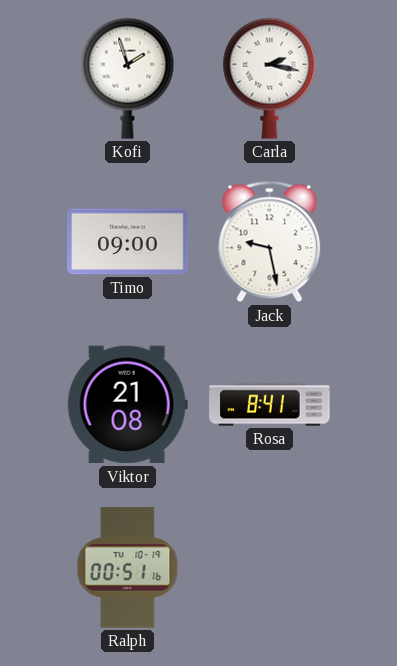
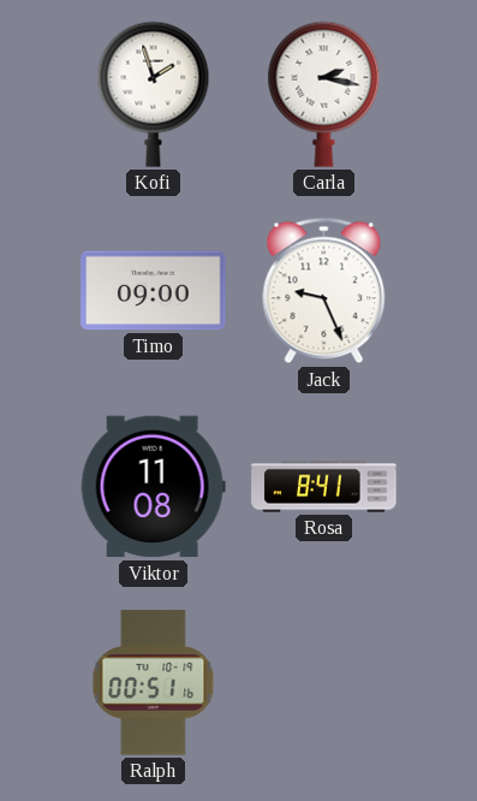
Jack: 9:28 -> 9:26 (324, 291)
Viktor: 21:08 -> 11:08 (153, 487)
